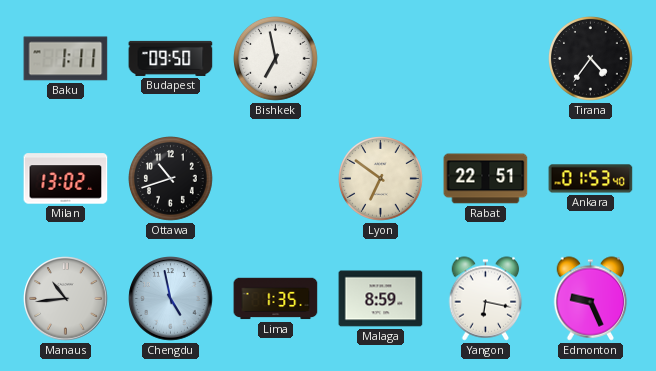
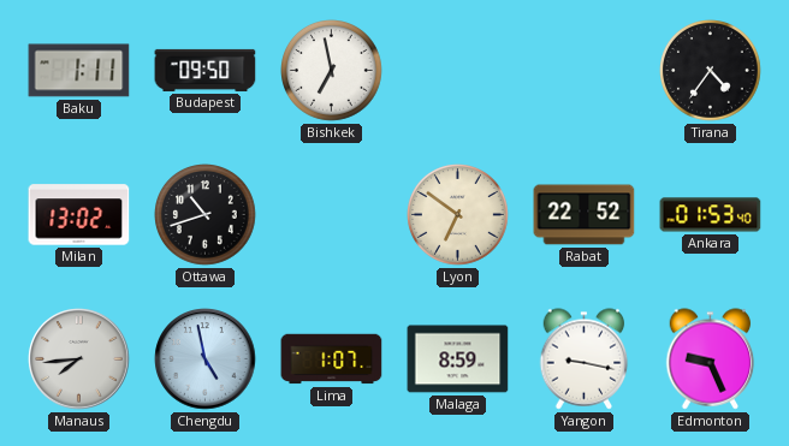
Rabat: 22:51 -> 22:52 (585, 215)
Manaus: 10:44 -> 7:44 (79, 359)
Lima: 1:35 -> 1:07 (332, 359)
Yangon: 6:17 -> 9:17 (585, 359)
